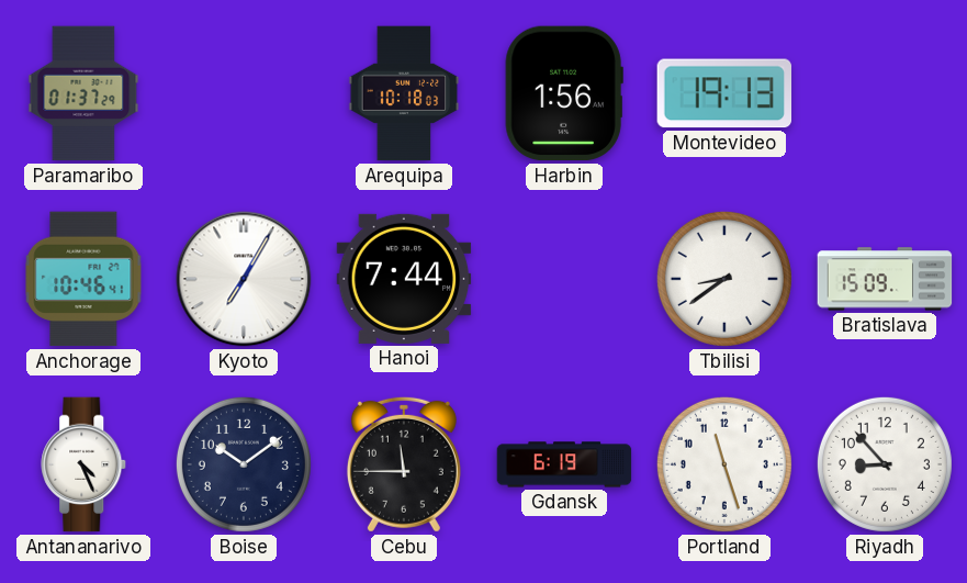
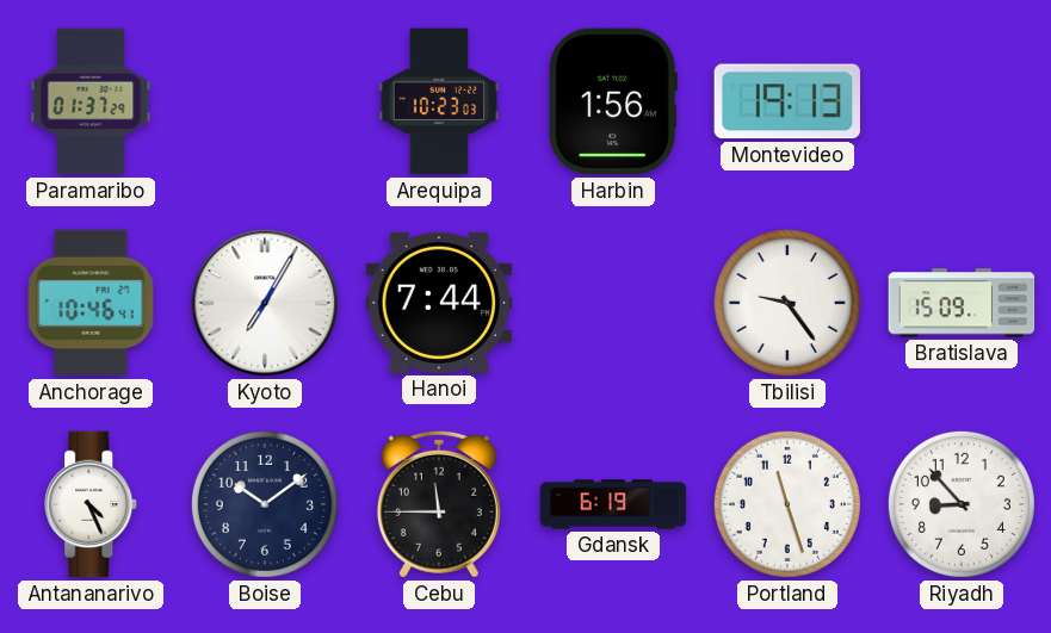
Arequipa: 10:18 -> 10:23 (439, 101)
Tbilisi: 8:39 -> 9:24 (787, 303)
